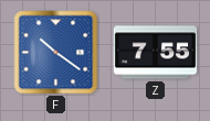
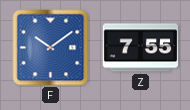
F: 10:21 -> 10:09 (51, 48)
